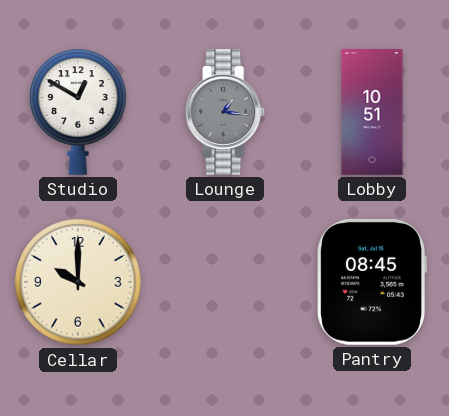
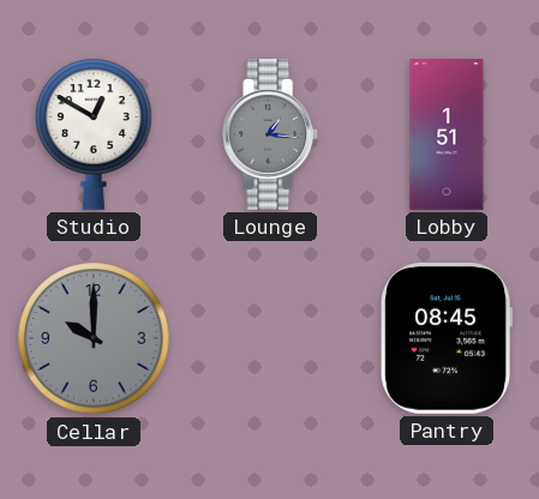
Lobby: 10:51 -> 1:51 (447, 134)
Cellar dial: cream -> grey (94, 338)
